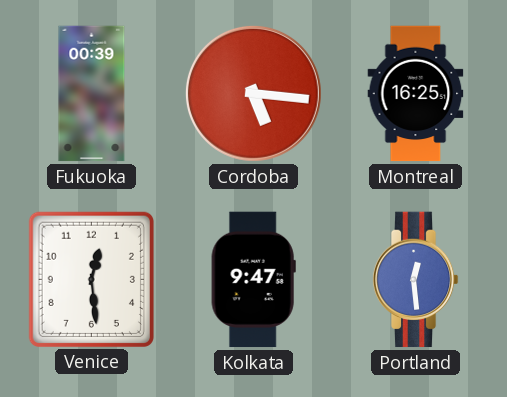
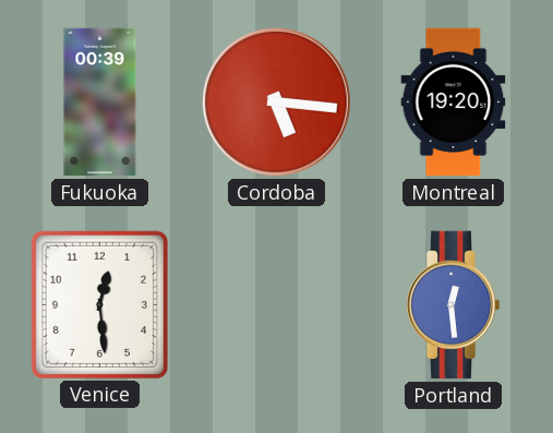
Montreal: 16:25 -> 19:20 (454, 103)
Kolkata: 9:47 -> none (253, 280)
